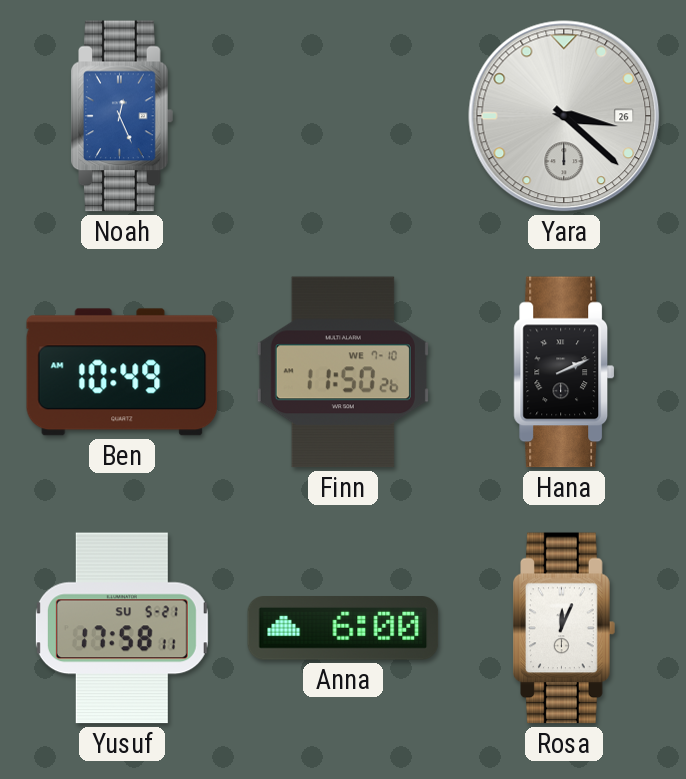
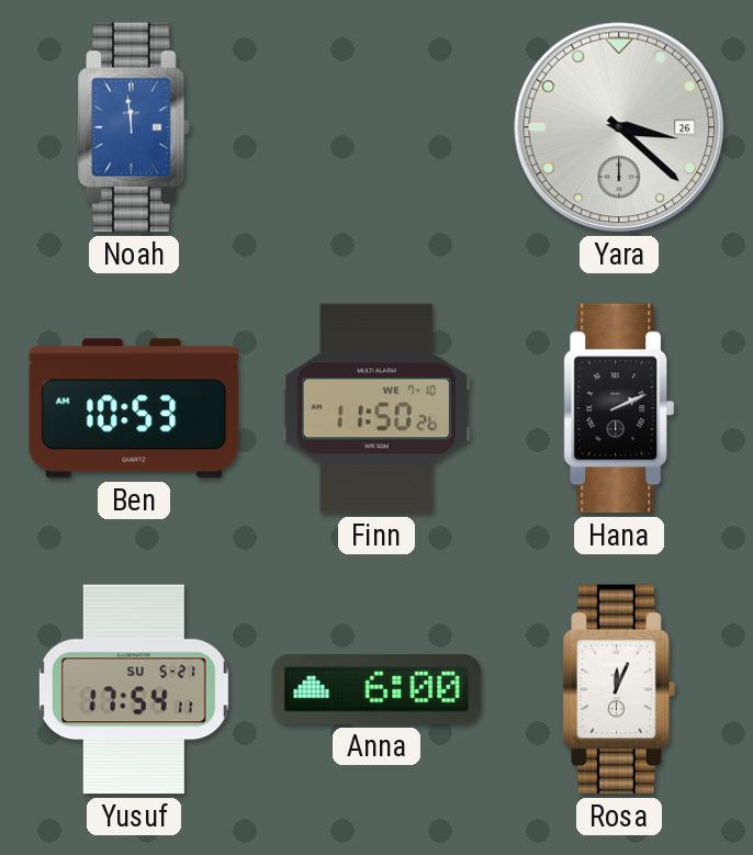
Noah: 12:26 -> 11:59 (135, 127)
Ben: 10:49 -> 10:53 (134, 408)
Yusuf: 17:58 -> 17:54 (134, 689)
